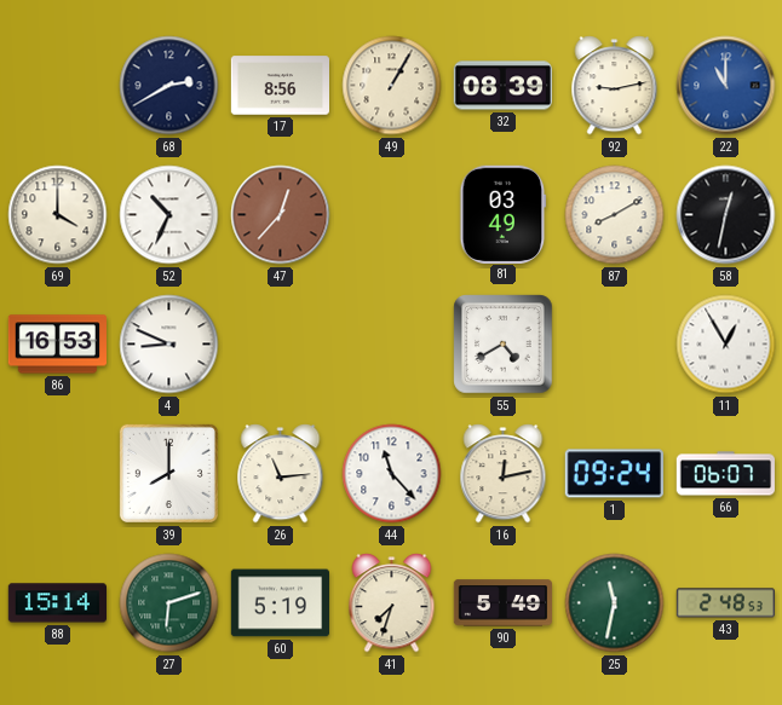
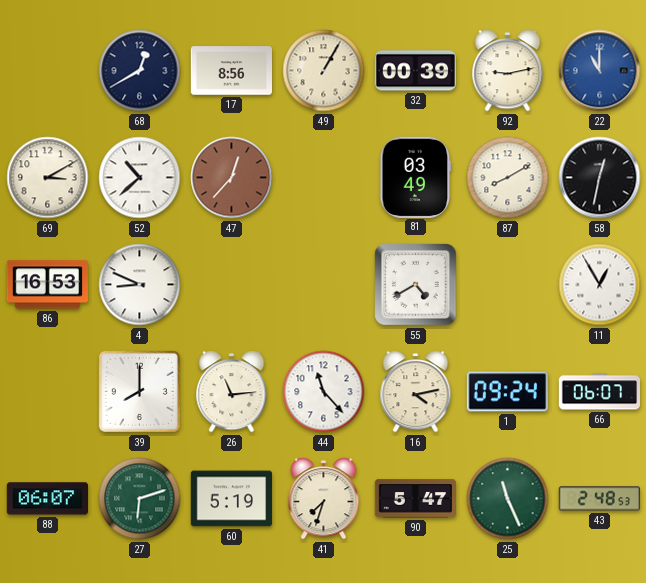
68: 2:40 -> 12:40 (140, 71)
32: 08:39 -> 00:39 (415, 71)
69: 4:00 -> 3:10 (48, 178)
52: 10:34 -> 10:38 (140, 178)
16: 12:13 -> 4:13 (416, 392)
88: 15:14 -> 06:07 (47, 499)
90: 5:49 -> 5:47 (415, 499)
25: 11:32 -> 11:26 (508, 499)
